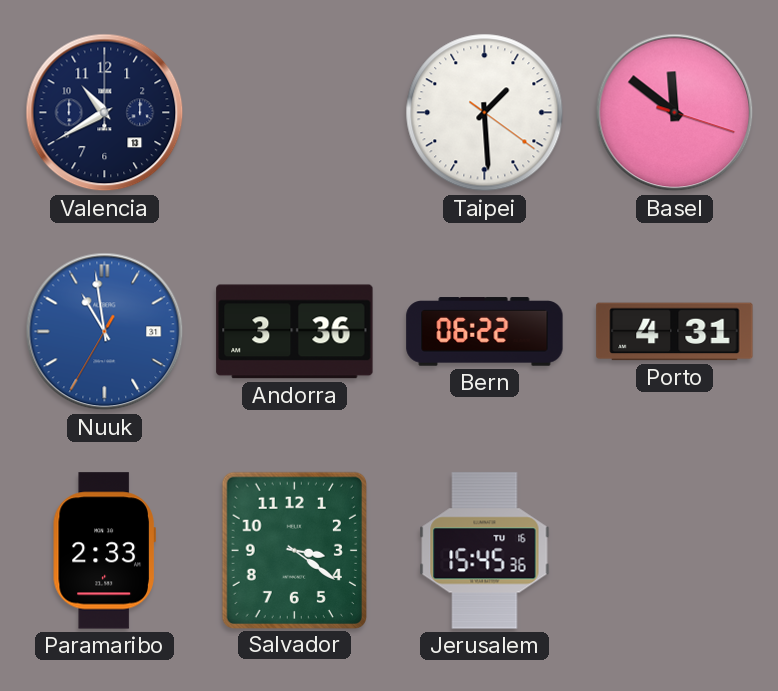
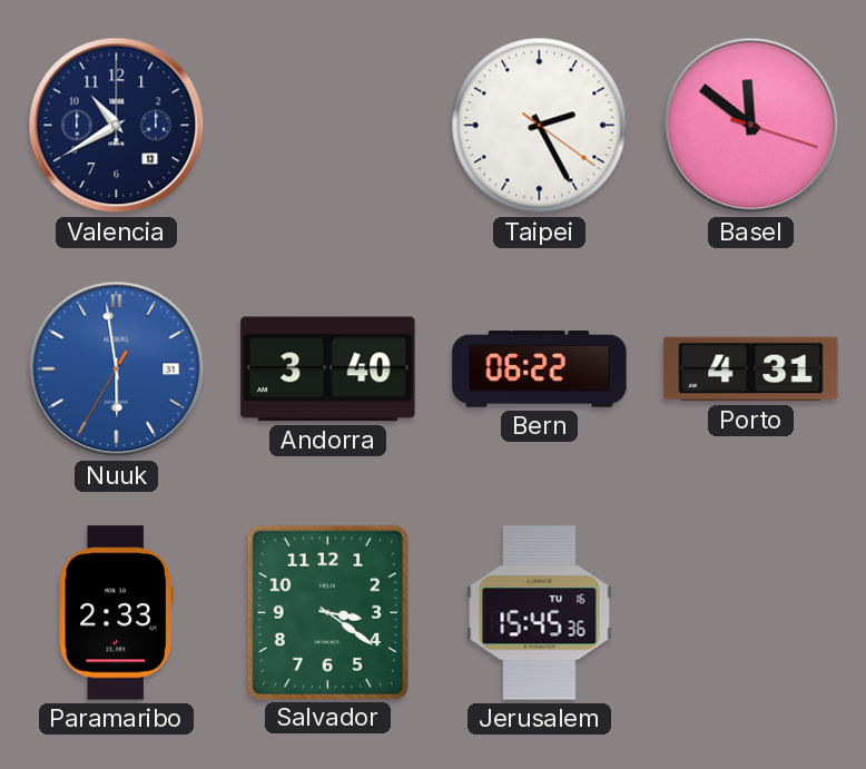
Taipei: 1:29 -> 2:25 (540, 126)
Nuuk: 10:58 -> 5:58 (117, 369)
Andorra: 3:36 -> 3:40 (328, 369)
